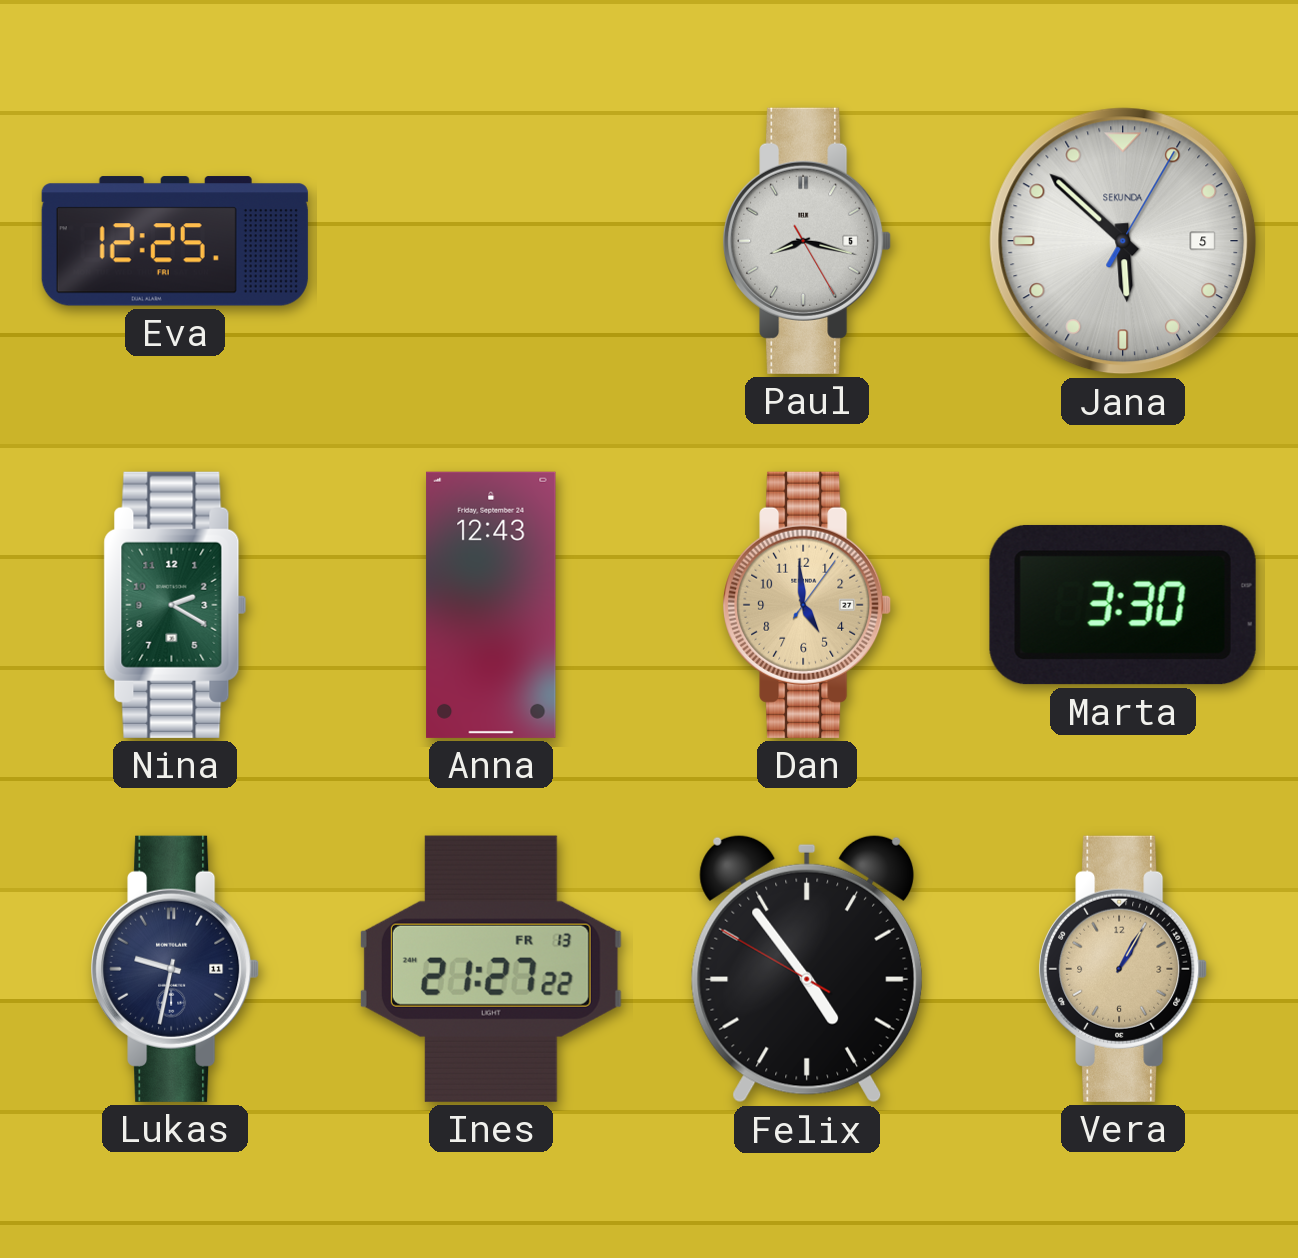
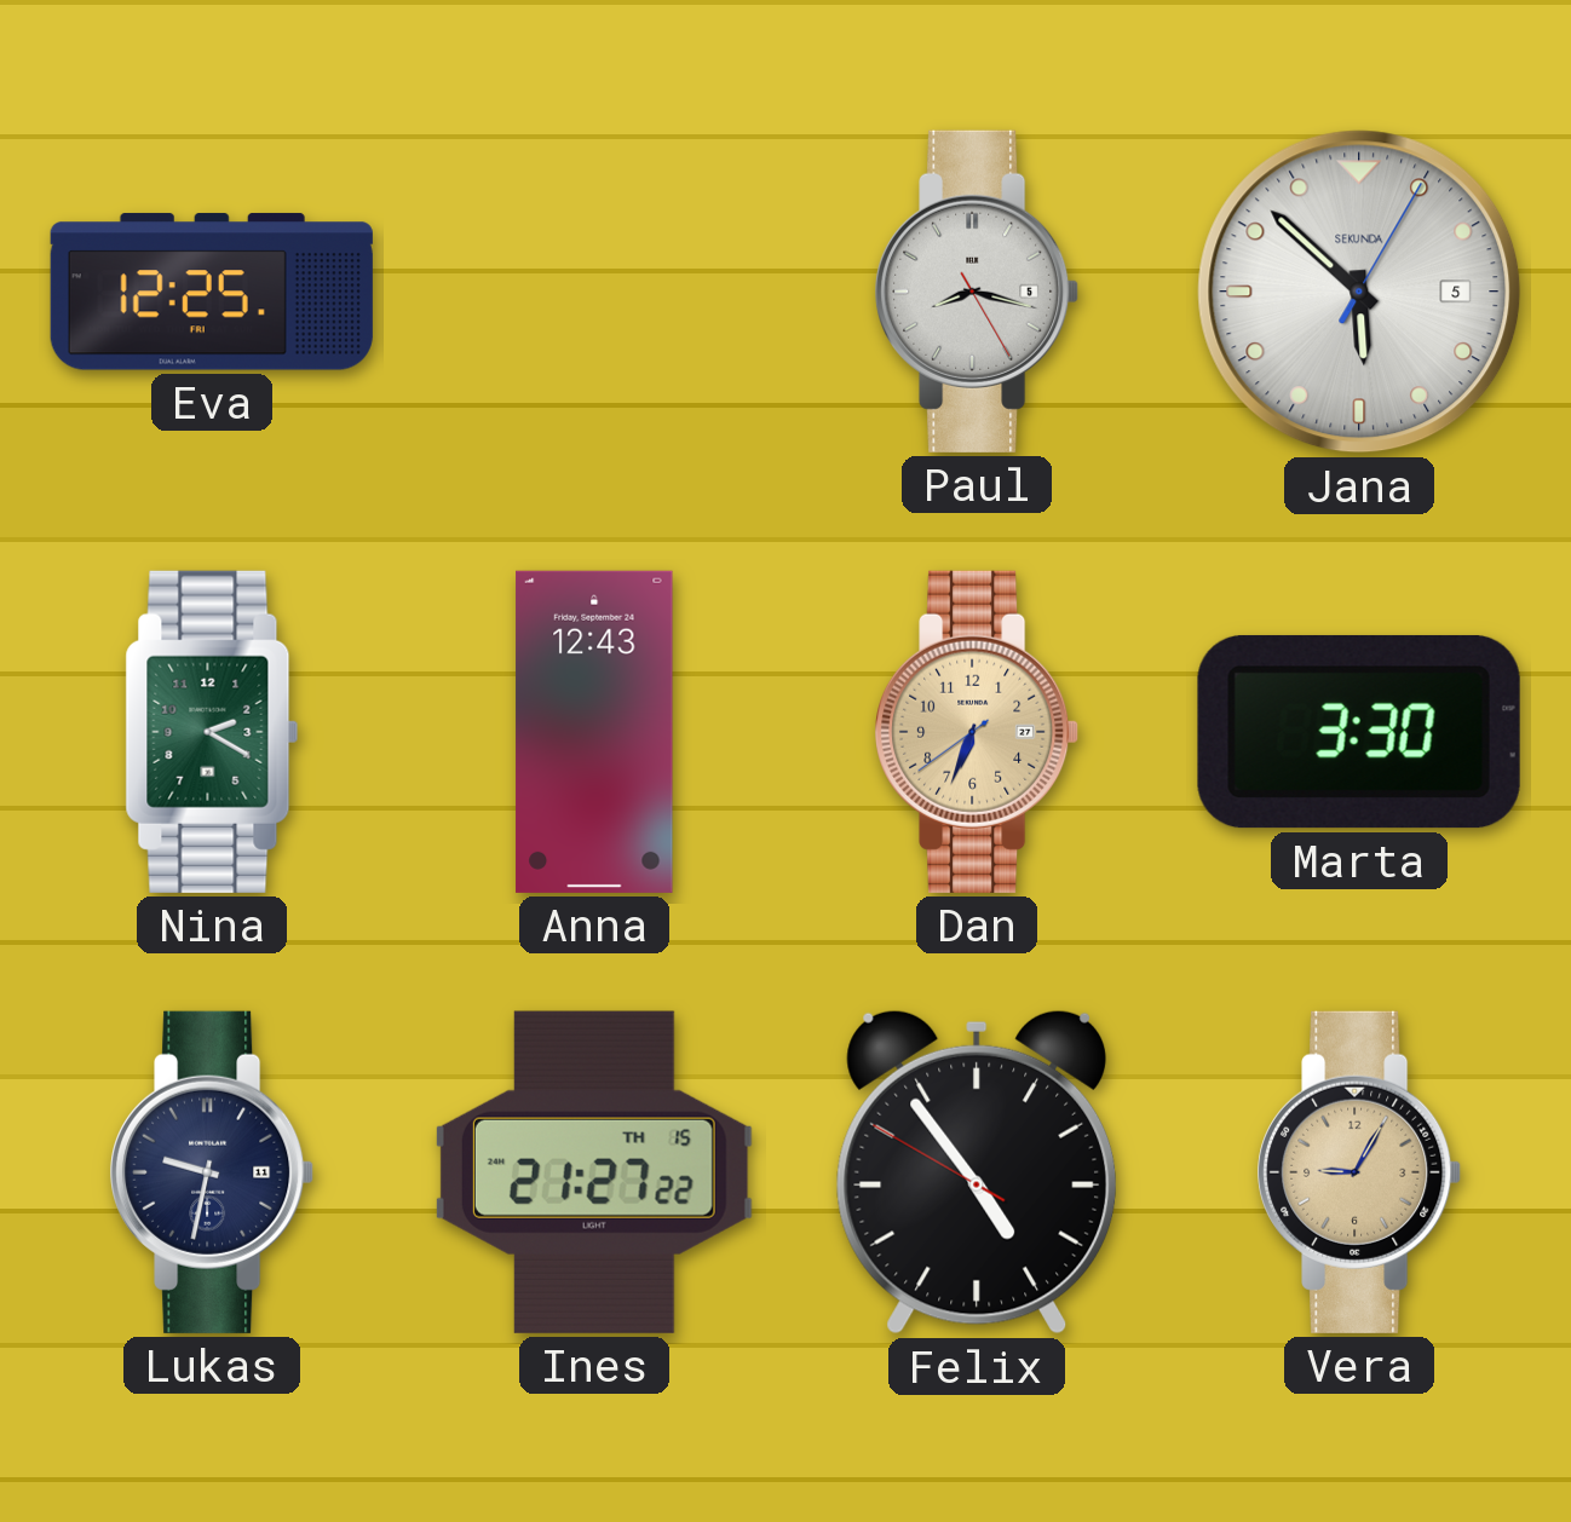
Dan: 4:59 -> 6:33 (977, 732)
Ines date: FR 13 -> TH 15 (594, 1172)
Vera: 1:05 -> 9:05 (1359, 1172)
